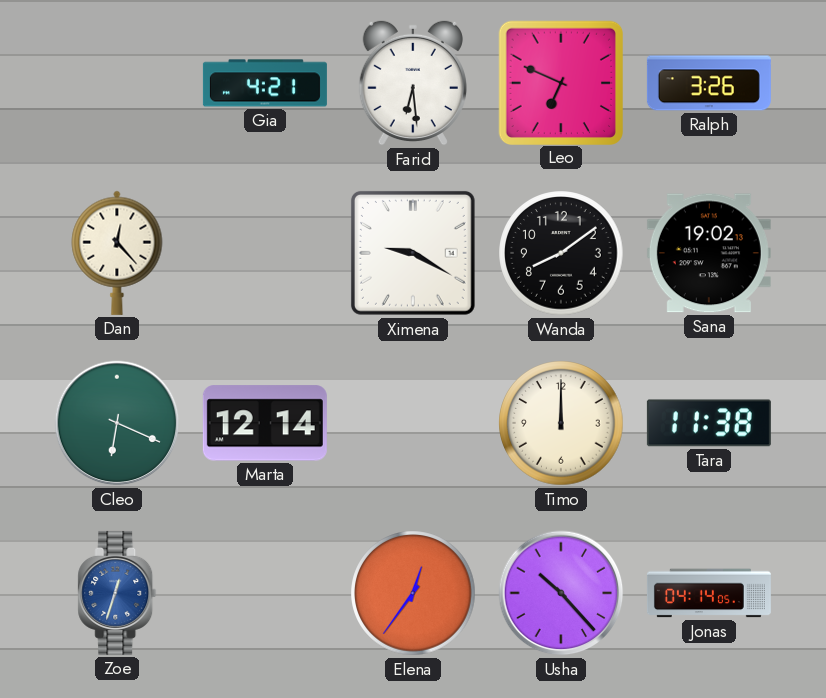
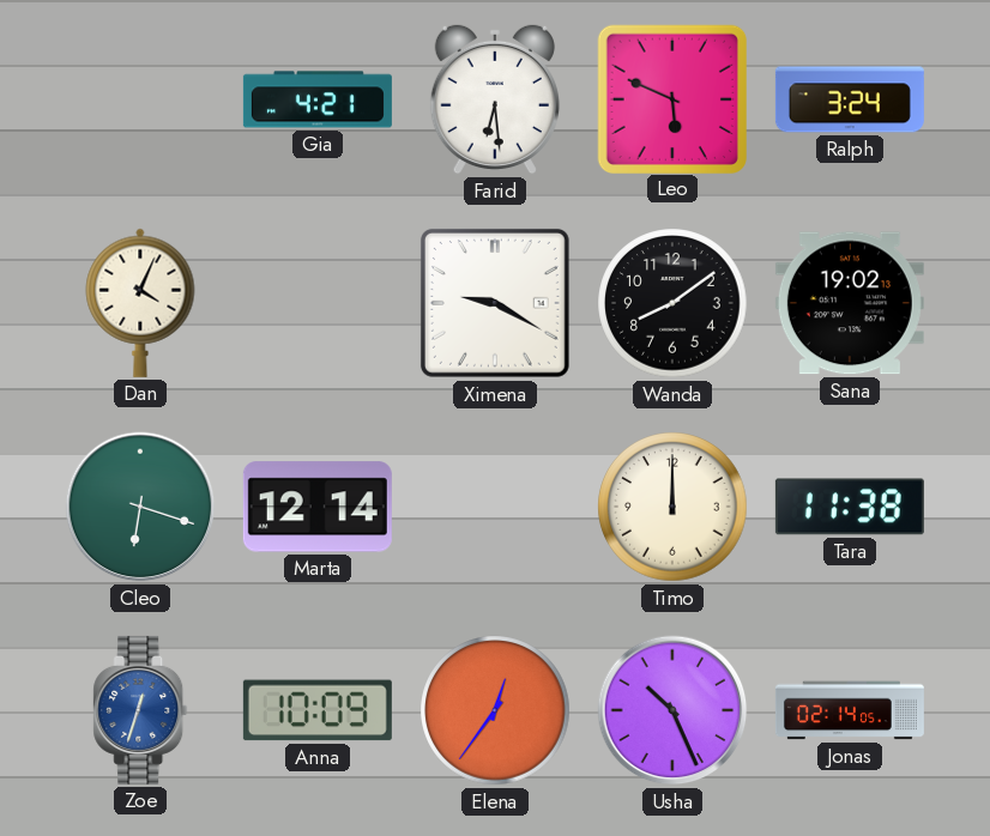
Leo: 6:49 -> 5:49 (671, 98)
Ralph: 3:26 -> 3:24 (850, 99)
Dan: 12:23 -> 4:04 (140, 303)
Cleo: 6:19 -> 6:18 (140, 507)
Anna: none -> 10:09 (318, 710)
Usha: 10:23 -> 10:26 (672, 710)
Jonas: 04:14 -> 02:14 (850, 710)
